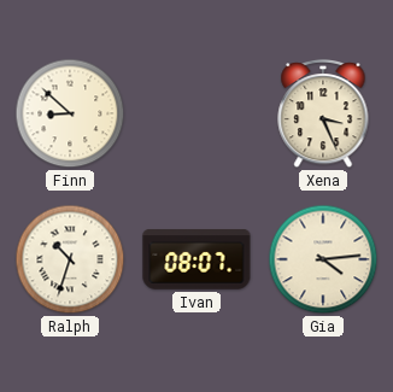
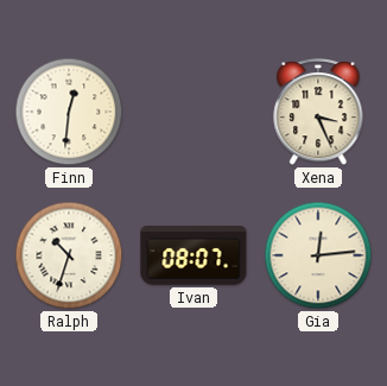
Finn: 8:52 -> 12:31 (69, 112)
Gia: 4:14 -> 12:14 (318, 255)
